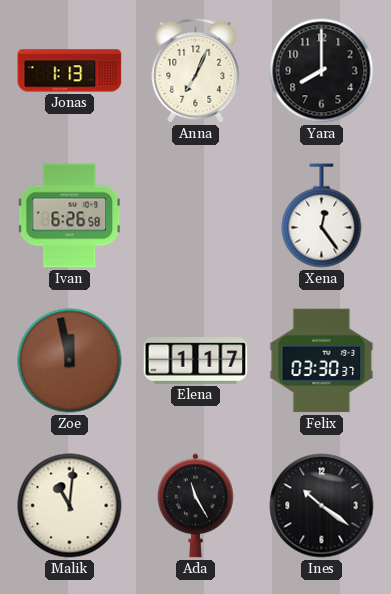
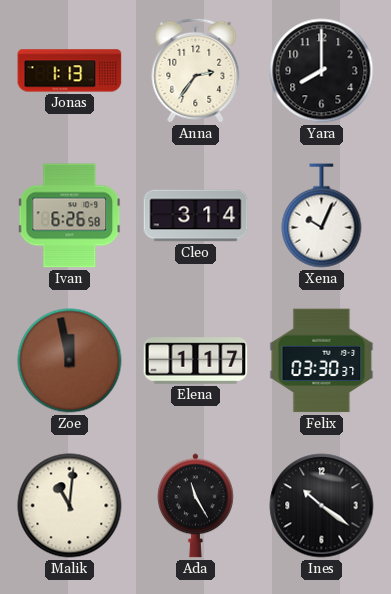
Anna: 7:04 -> 2:36 (196, 70)
Cleo: none -> 3:14 (196, 216)
Xena: 12:24 -> 10:04 (322, 216)
